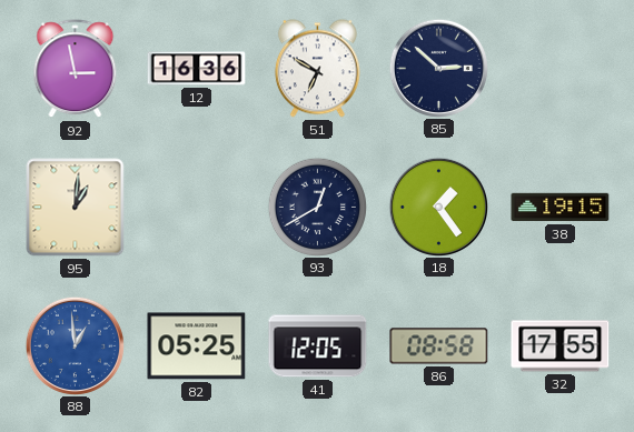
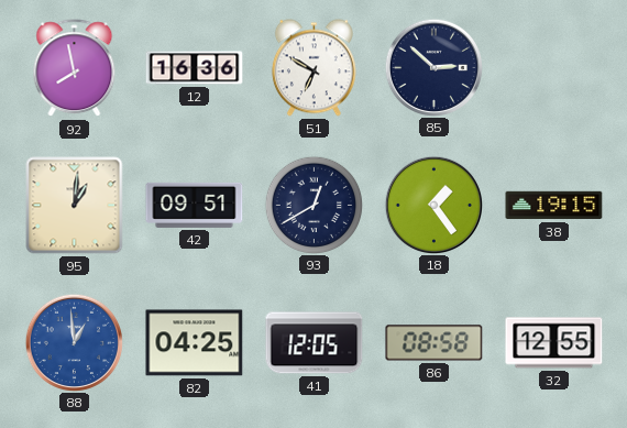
92: 2:58 -> 7:58 (75, 68)
42: none -> 09:51 (195, 205)
82: 05:25 -> 04:25 (195, 343)
32: 17:55 -> 12:55 (554, 343)
